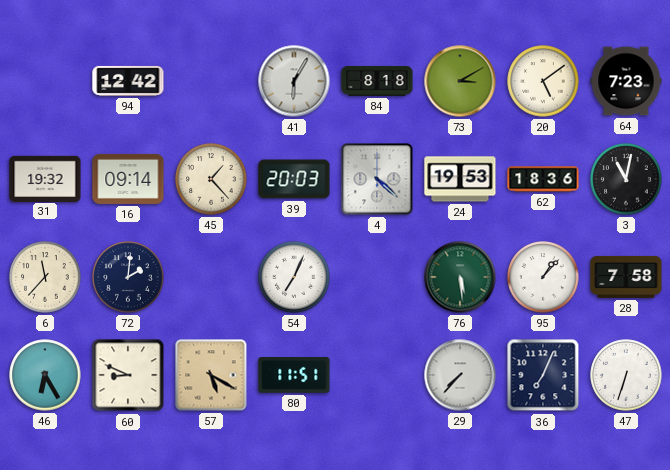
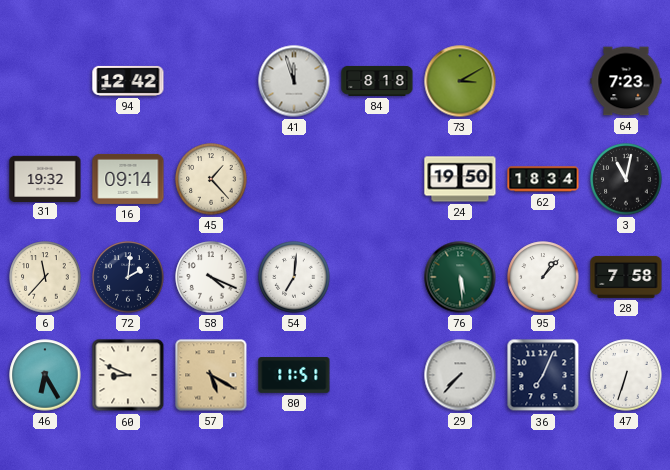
41: 6:05 -> 11:57 (294, 81)
20: 5:09 -> none (543, 81)
39: 20:03 -> none (294, 179)
4: 4:22 -> none (377, 179)
24: 19:53 -> 19:50 (460, 179)
62: 18:36 -> 18:34 (543, 179)
58: none -> 4:19 (211, 277)
54: 7:04 -> 7:01 (294, 277)
